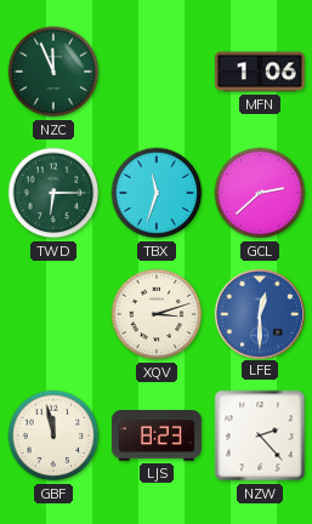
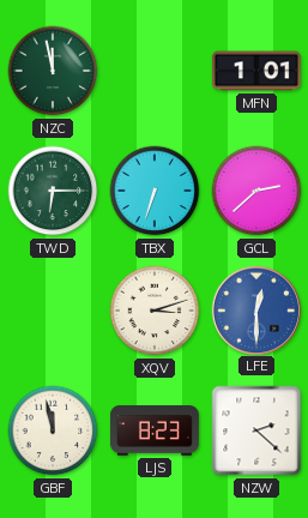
NZC: 11:56 -> 11:58 (53, 71)
MFN: 1:06 -> 1:01 (256, 71)
TBX: 11:33 -> 6:33 (155, 191)
NZW: 2:23 -> 2:22 (256, 430)
